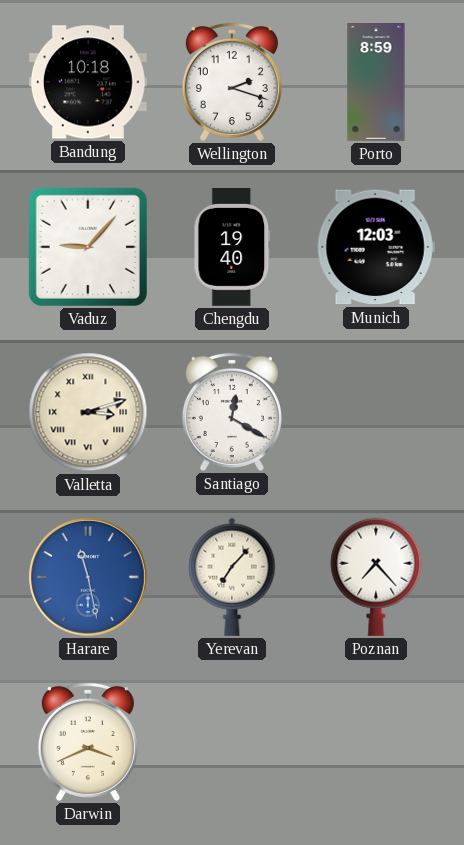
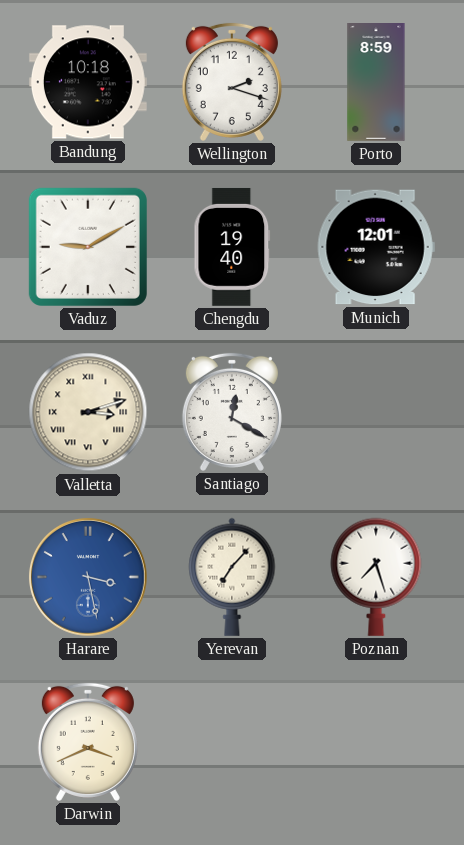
Vaduz: 9:07 -> 9:10 (88, 247)
Munich: 12:03 -> 12:01 (376, 247)
Harare: 11:28 -> 3:28 (88, 577)
Poznan: 7:23 -> 7:27 (376, 577)
